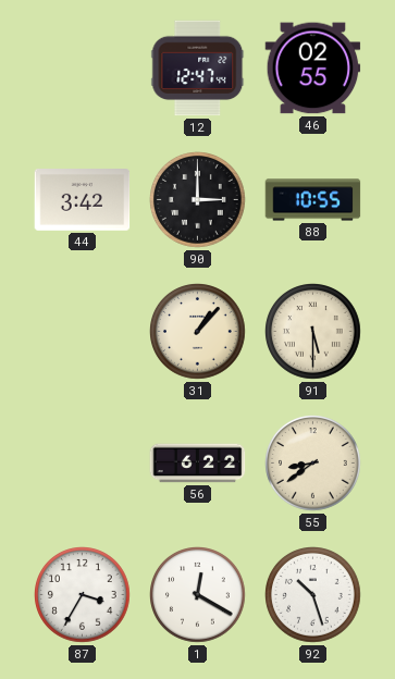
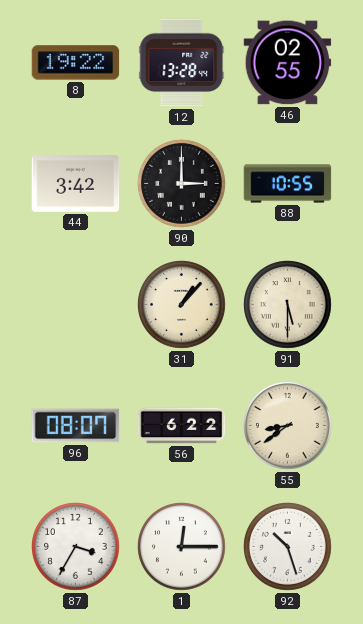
8: none -> 19:22 (76, 63)
12: 12:47 -> 13:28 (182, 63)
96: none -> 08:07 (76, 426)
1: 12:20 -> 12:15 (182, 547)
